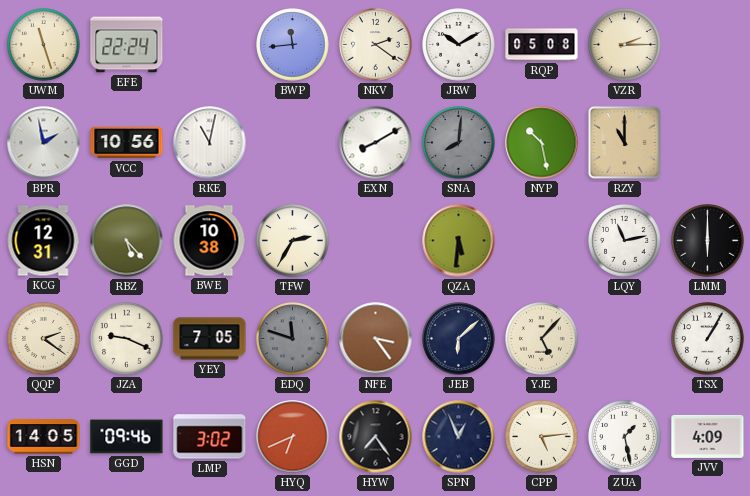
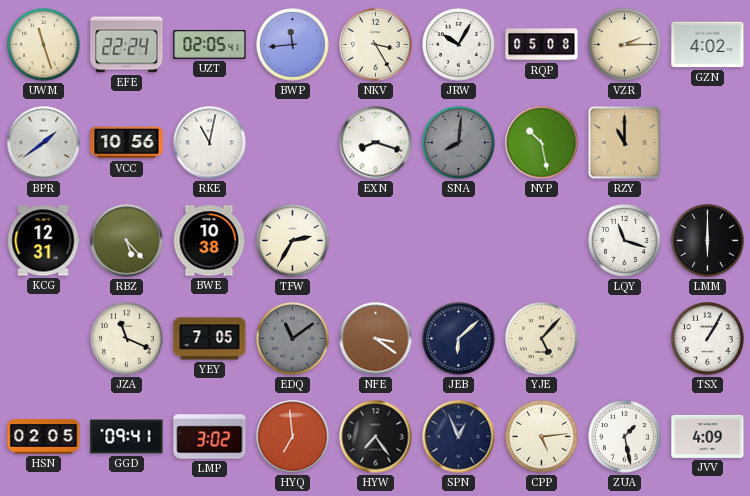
UZT: none -> 02:05 (210, 45)
NKV: 2:21 -> 3:25 (376, 45)
JRW: 10:10 -> 10:05 (459, 45)
GZN: none -> 4:02 (708, 45)
BPR: 1:58 -> 1:39 (44, 143)
EXN: 8:10 -> 8:18 (376, 143)
QZA: 5:31 -> none (459, 241)
LQY: 11:13 -> 11:18 (625, 241)
QQP: 2:21 -> none (44, 339)
JZA: 9:19 -> 11:19 (127, 339)
EDQ: 11:48 -> 11:09 (293, 339)
NFE: 3:24 -> 3:21 (376, 339)
HSN: 14:05 -> 02:05 (44, 437)
GGD: 09:46 -> 09:41 (127, 437)
HYQ: 6:41 -> 6:59 (293, 437)
